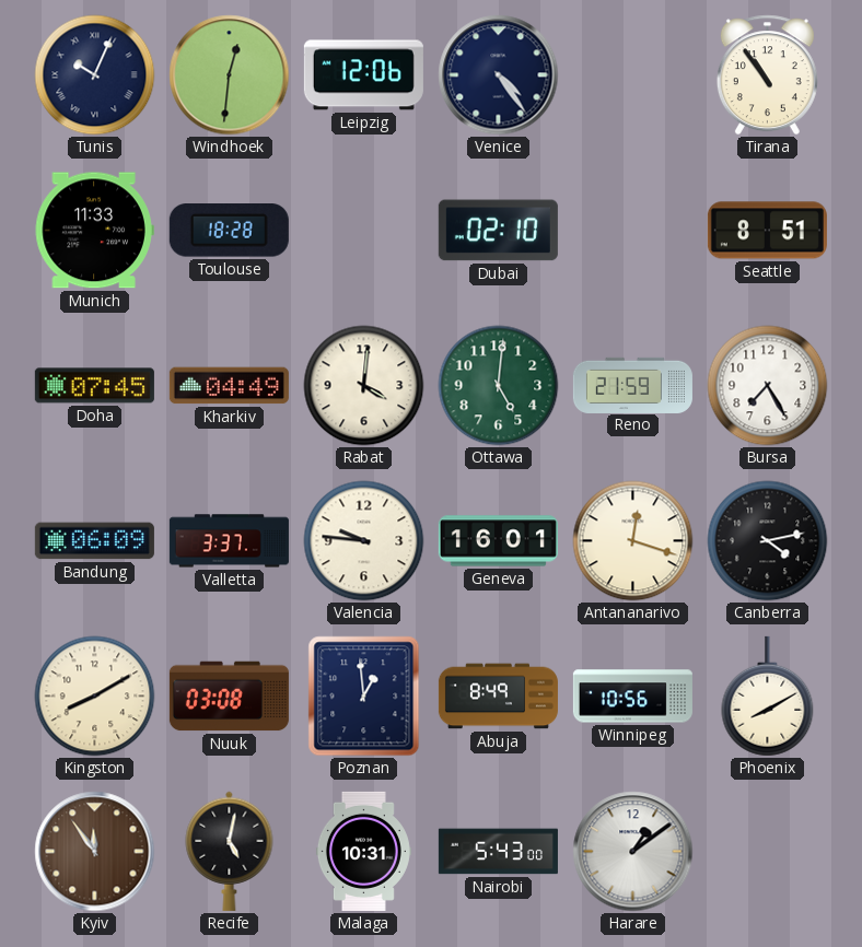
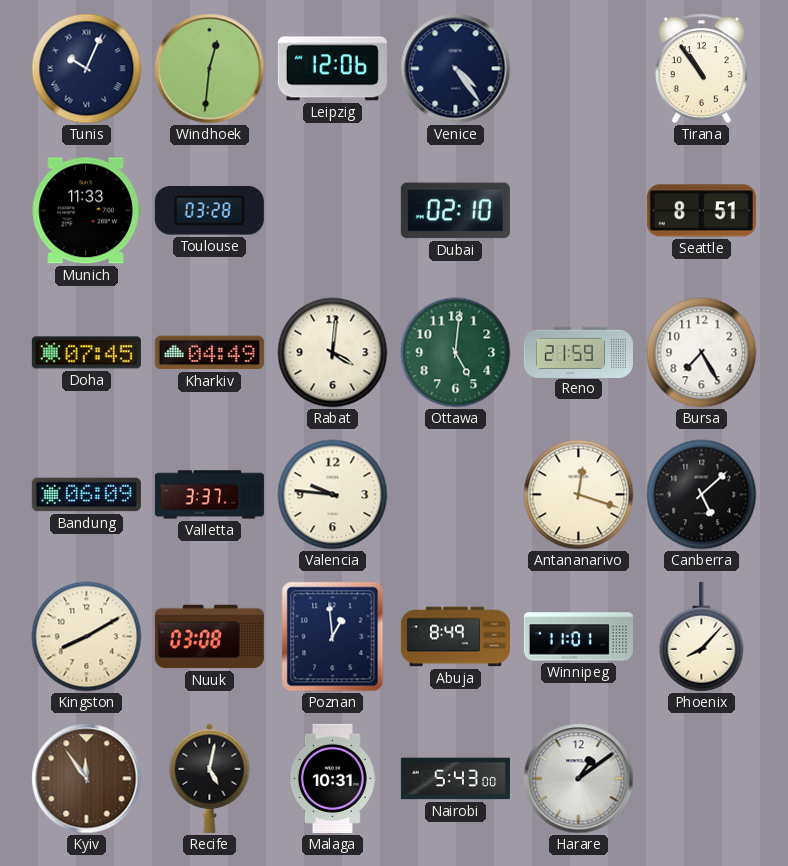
Toulouse: 18:28 -> 03:28 (209, 211)
Geneva: 16:01 -> none (498, 541)
Canberra: 4:13 -> 5:08 (702, 495)
Winnipeg: 10:56 -> 11:01 (578, 637)
Phoenix: 8:10 -> 8:07 (702, 637)
